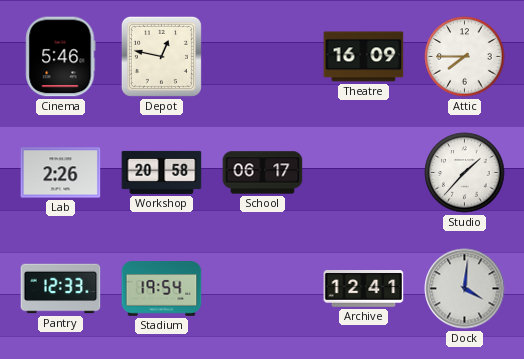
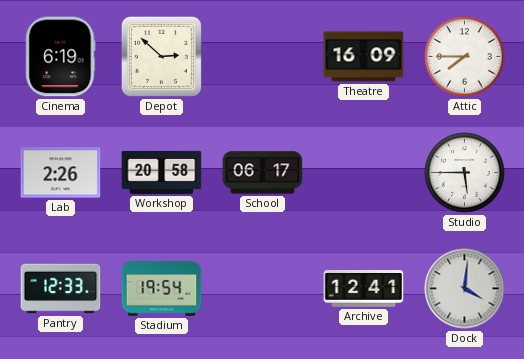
Cinema: 5:46 -> 6:19 (61, 57)
Depot: 12:47 -> 2:52 (161, 56)
Studio: 1:37 -> 5:45 (465, 173)
